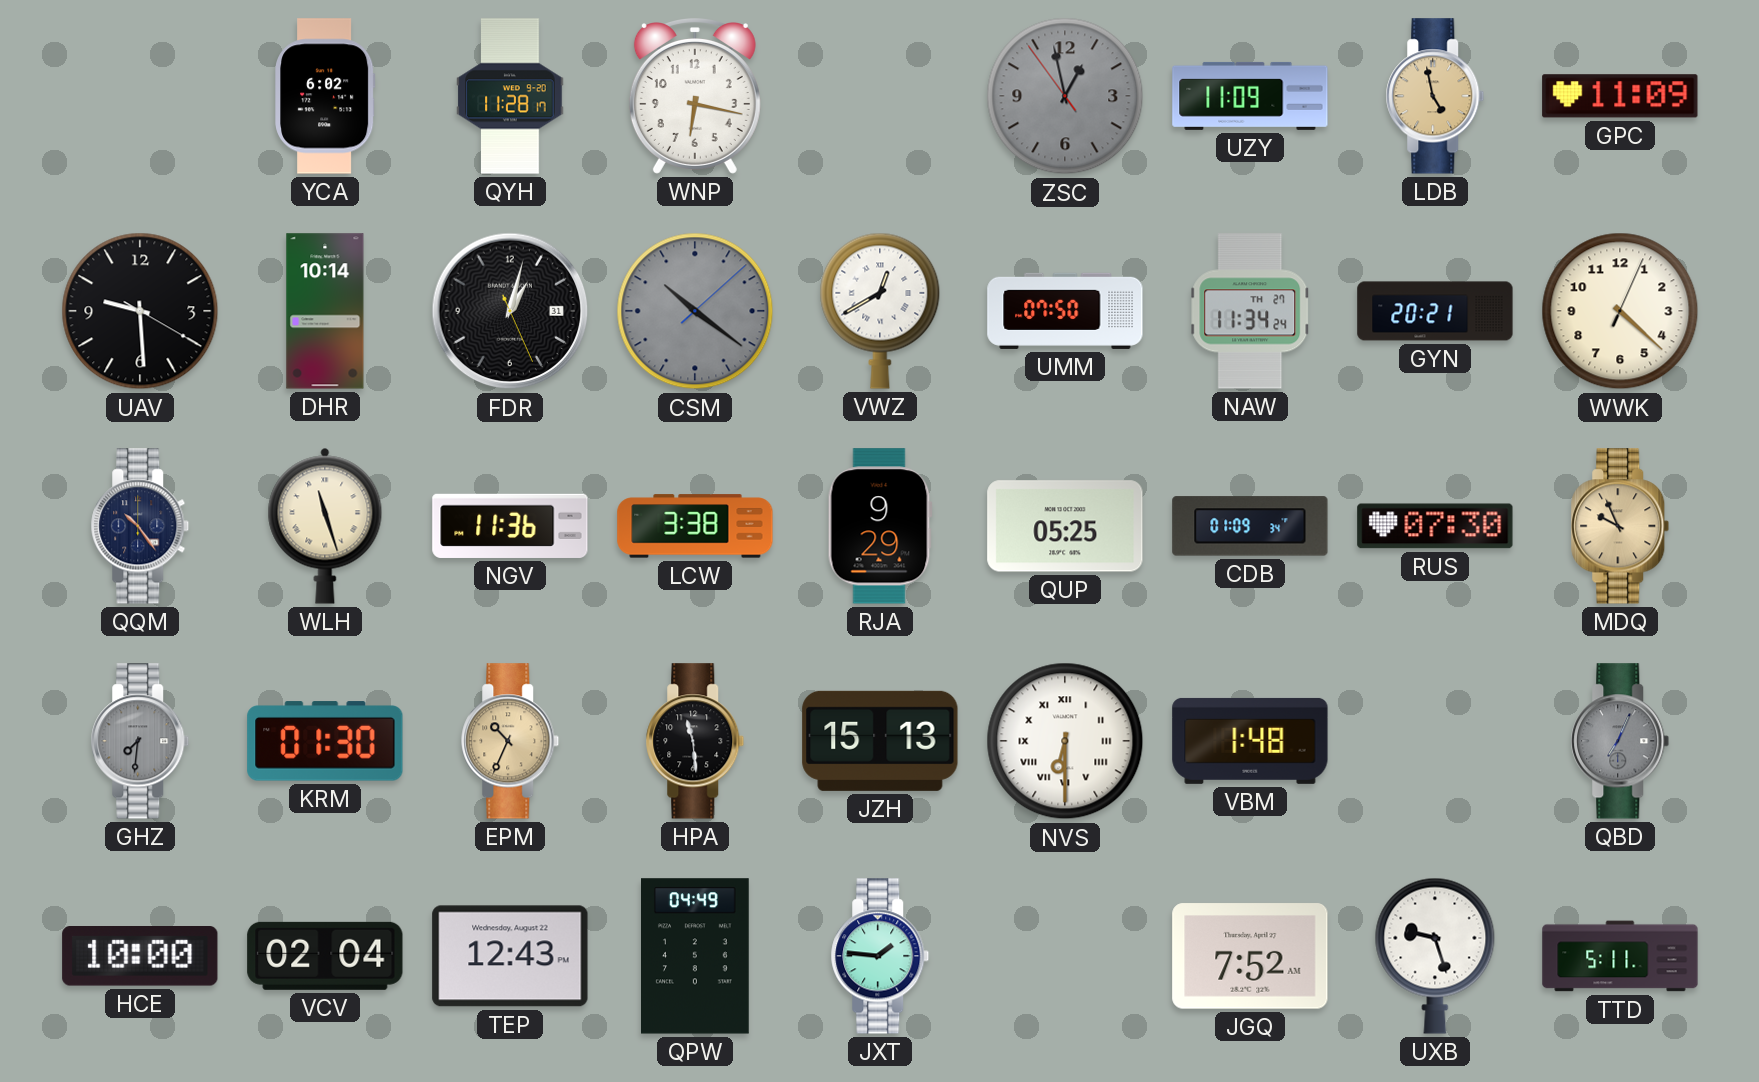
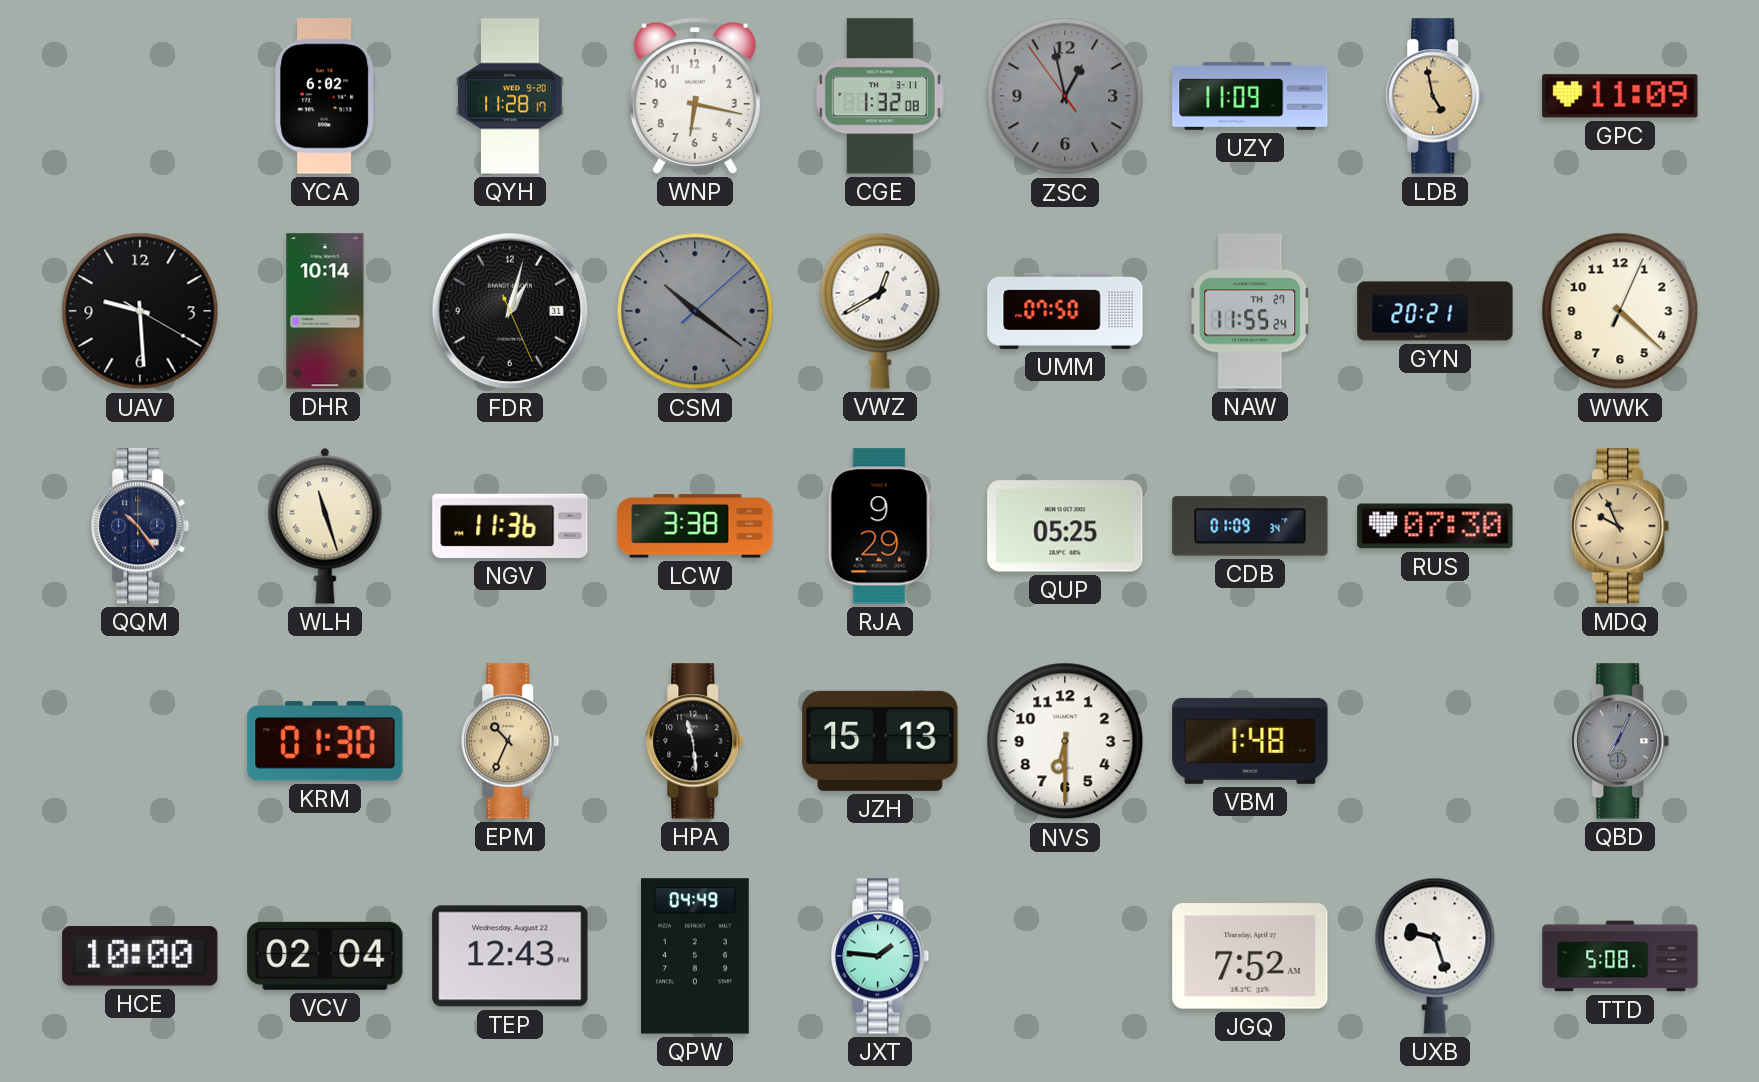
CGE: none -> 1:32 (880, 96)
NAW: 11:34 -> 11:55 (1250, 311)
GHZ: 7:31 -> none (140, 741)
NVS numerals: Roman -> Arabic (1065, 741)
TTD: 5:11 -> 5:08 (1620, 956)
